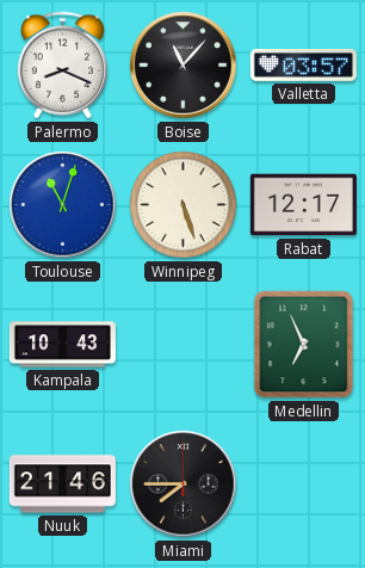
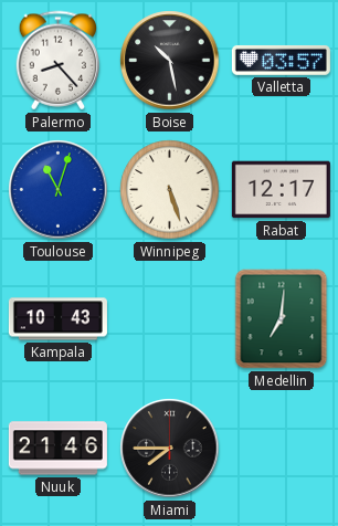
Palermo: 8:19 -> 8:23 (59, 61)
Boise: 11:07 -> 10:28 (170, 61)
Medellin: 6:56 -> 7:01 (282, 319)
